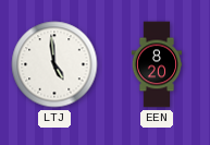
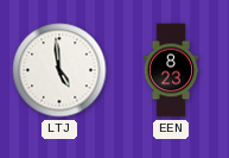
EEN: 8:20 -> 8:23 (171, 70)
